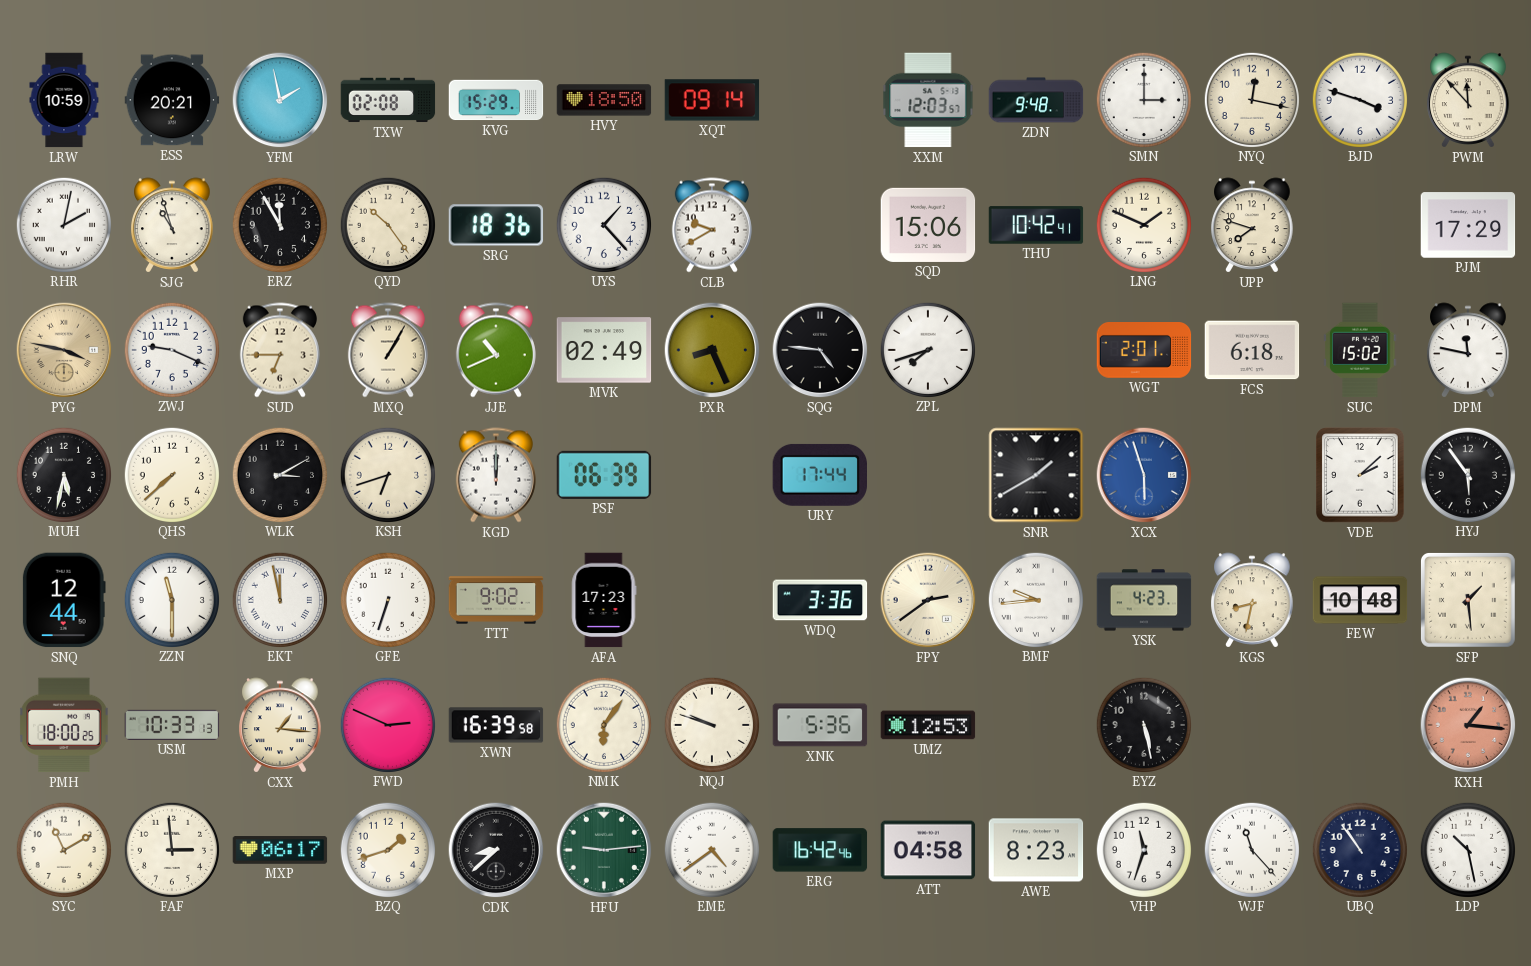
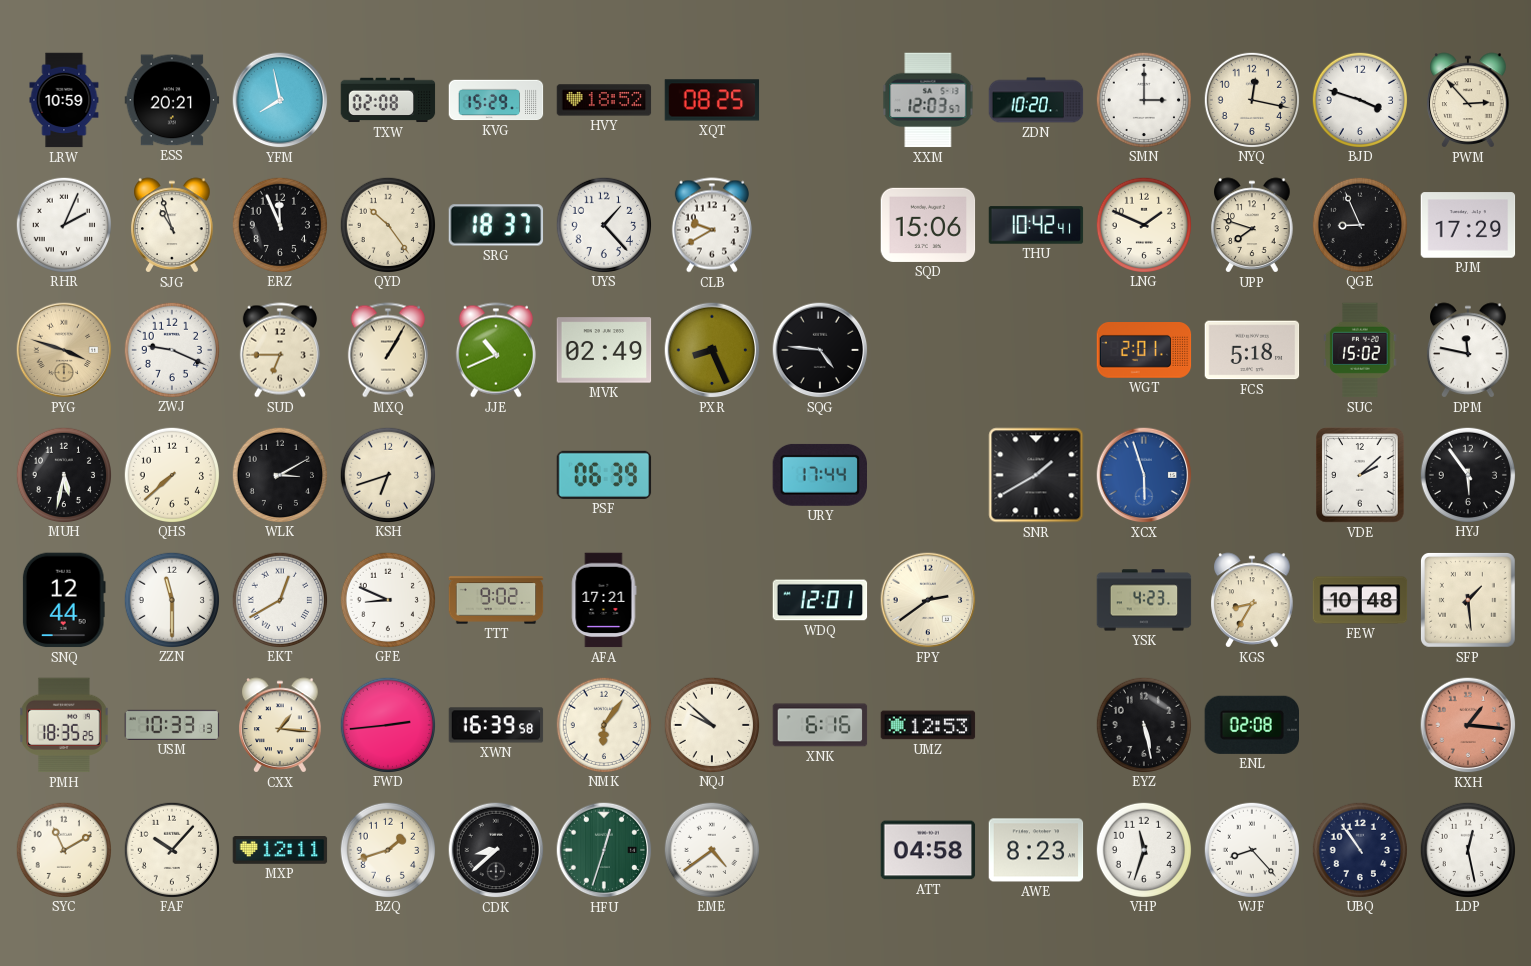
YFM: 1:58 -> 7:58 (280, 100)
HVY: 18:50 -> 18:52 (604, 100)
XQT: 09:14 -> 08:25 (712, 100)
ZDN: 9:48 -> 10:20 (1036, 100)
PWM: 11:53 -> 2:53 (1468, 100)
RHR: 2:02 -> 2:04 (63, 224)
ERZ: 11:55 -> 11:56 (279, 224)
SRG: 18:36 -> 18:37 (496, 225)
QGE: none -> 8:56 (1359, 224)
PYG: 3:47 -> 3:48 (64, 350)
ZPL: 7:42 -> none (927, 349)
FCS: 6:18 -> 5:18 (1252, 350)
KGD: 12:00 -> none (496, 475)
EKT: 11:58 -> 12:40 (279, 599)
GFE: 6:33 -> 8:49 (387, 599)
AFA: 17:23 -> 17:21 (604, 600)
WDQ: 3:36 -> 12:01 (820, 600)
BMF: 9:44 -> none (1035, 599)
KGS: 8:32 -> 8:35 (1252, 600)
PMH: 18:00 -> 18:35 (65, 725)
FWD: 2:49 -> 2:44 (387, 724)
NQJ: 9:48 -> 9:52 (711, 724)
XNK: 5:36 -> 6:16 (820, 725)
ENL: none -> 02:08 (1251, 725)
FAF: 2:59 -> 10:07 (171, 849)
MXP: 06:17 -> 12:11 (280, 850)
HFU: 9:14 -> 12:33 (604, 850)
ERG: 16:42 -> none (820, 850)
WJF: 11:23 -> 8:23 (1251, 849)
LDP: 10:28 -> 12:28 (1467, 849)
